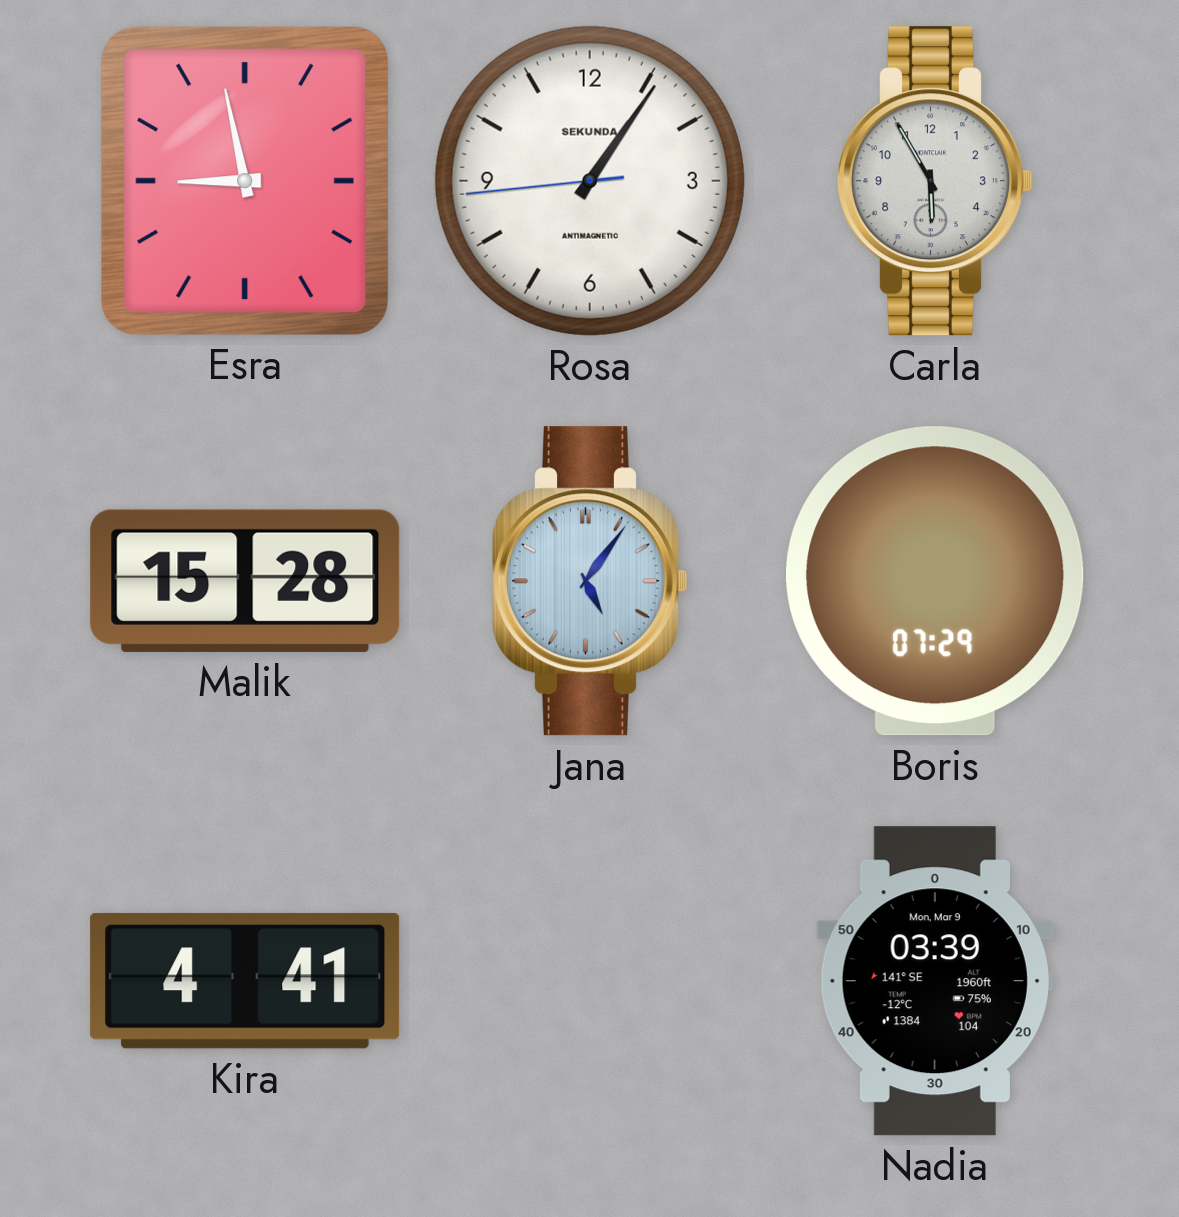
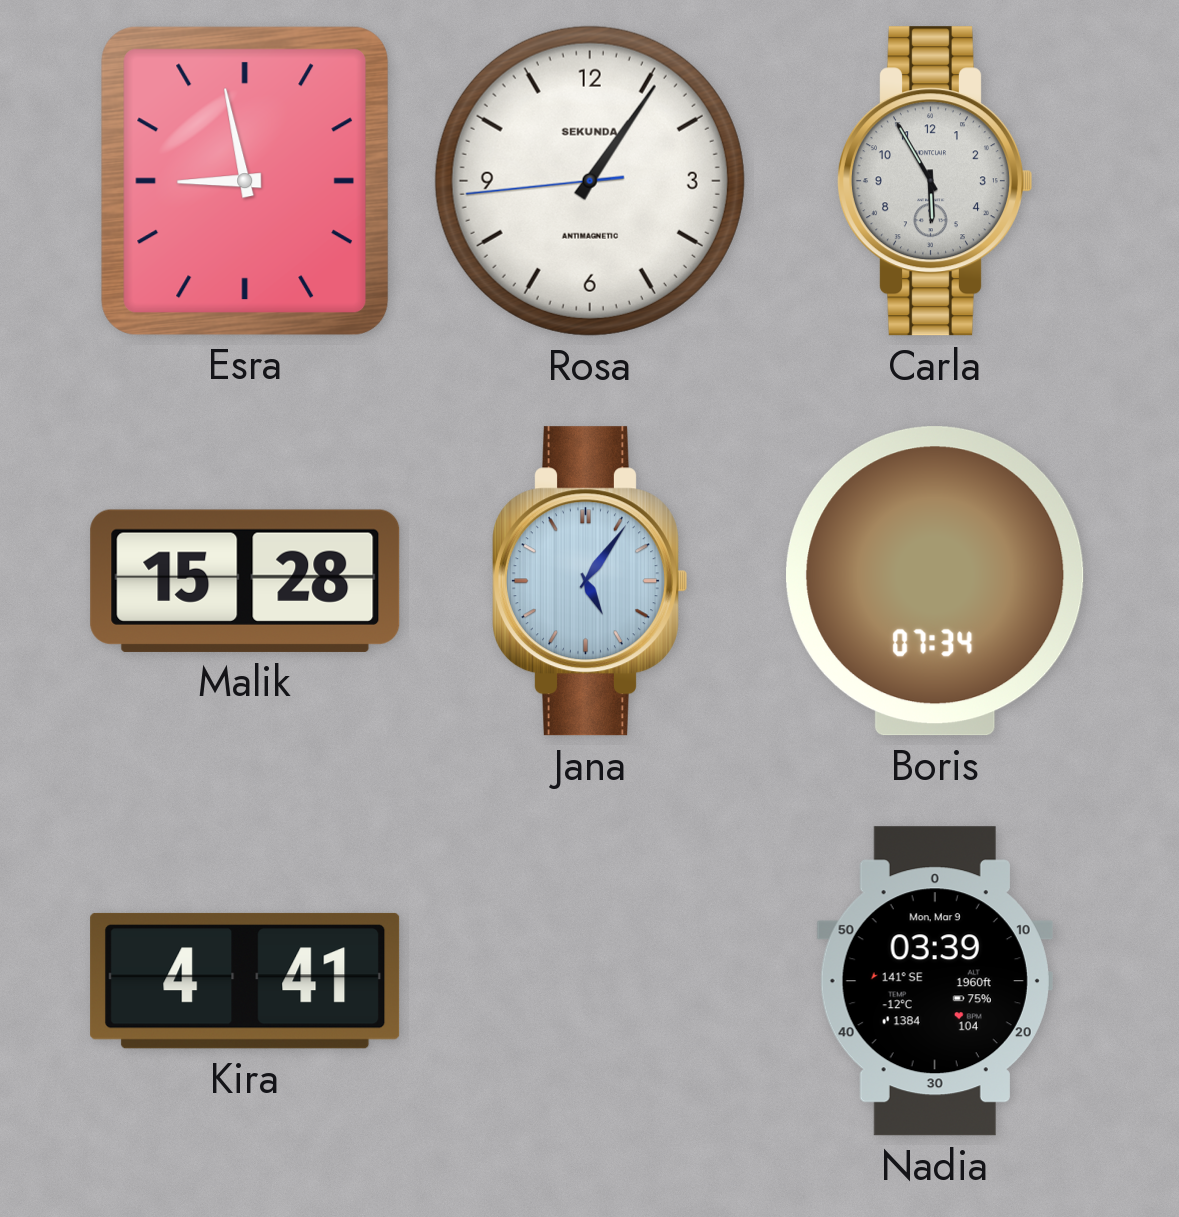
Boris: 07:29 -> 07:34 (935, 581)
